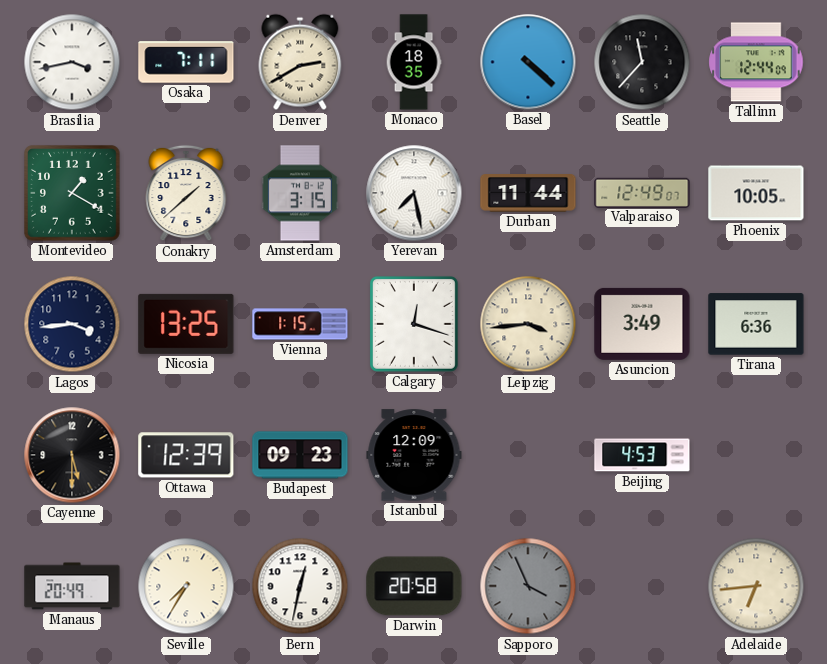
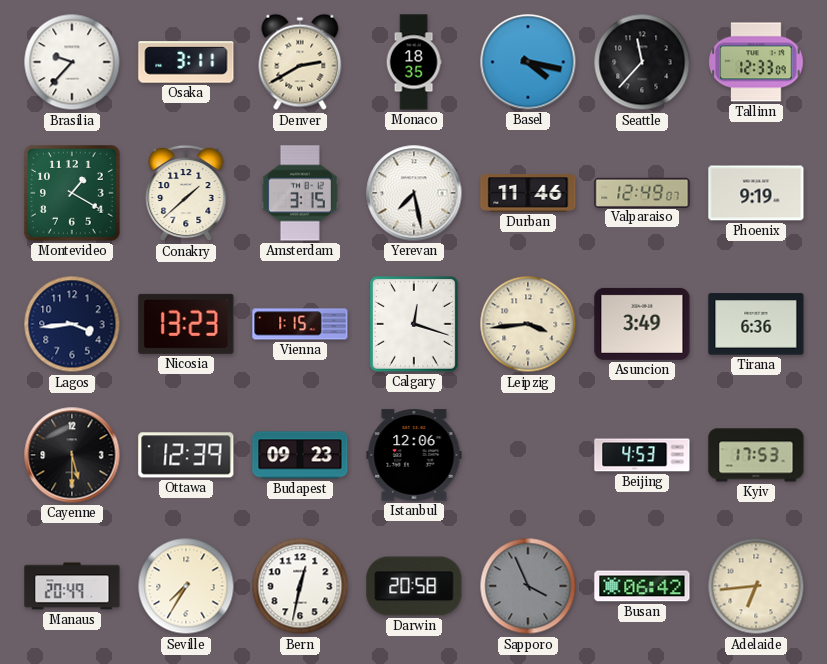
Brasilia: 3:43 -> 9:37 (72, 62)
Osaka: 7:11 -> 3:11 (186, 62)
Basel: 4:22 -> 4:17 (528, 62)
Tallinn: 12:44 -> 12:33 (756, 62)
Durban: 11:44 -> 11:46 (528, 193)
Phoenix: 10:05 -> 9:19 (756, 193)
Nicosia: 13:25 -> 13:23 (186, 324)
Istanbul: 12:09 -> 12:06 (414, 455)
Kyiv: none -> 17:53 (756, 455)
Busan: none -> 06:42 (642, 586)
